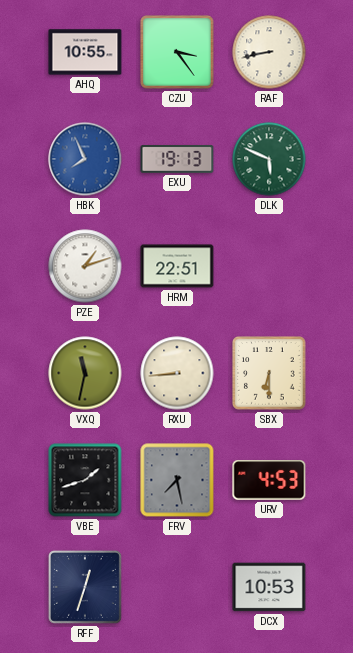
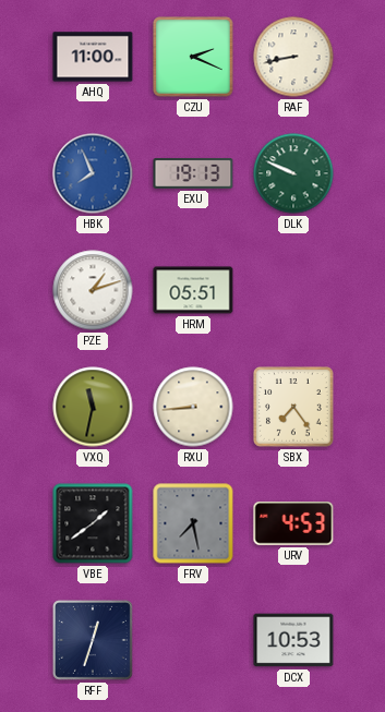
AHQ: 10:55 -> 11:00 (93, 57)
CZU: 3:24 -> 2:19 (193, 57)
DLK: 5:49 -> 9:49 (293, 173)
HRM: 22:51 -> 05:51 (193, 290)
SBX: 6:30 -> 7:24 (293, 407)
VBE: 1:42 -> 1:39 (93, 523)
